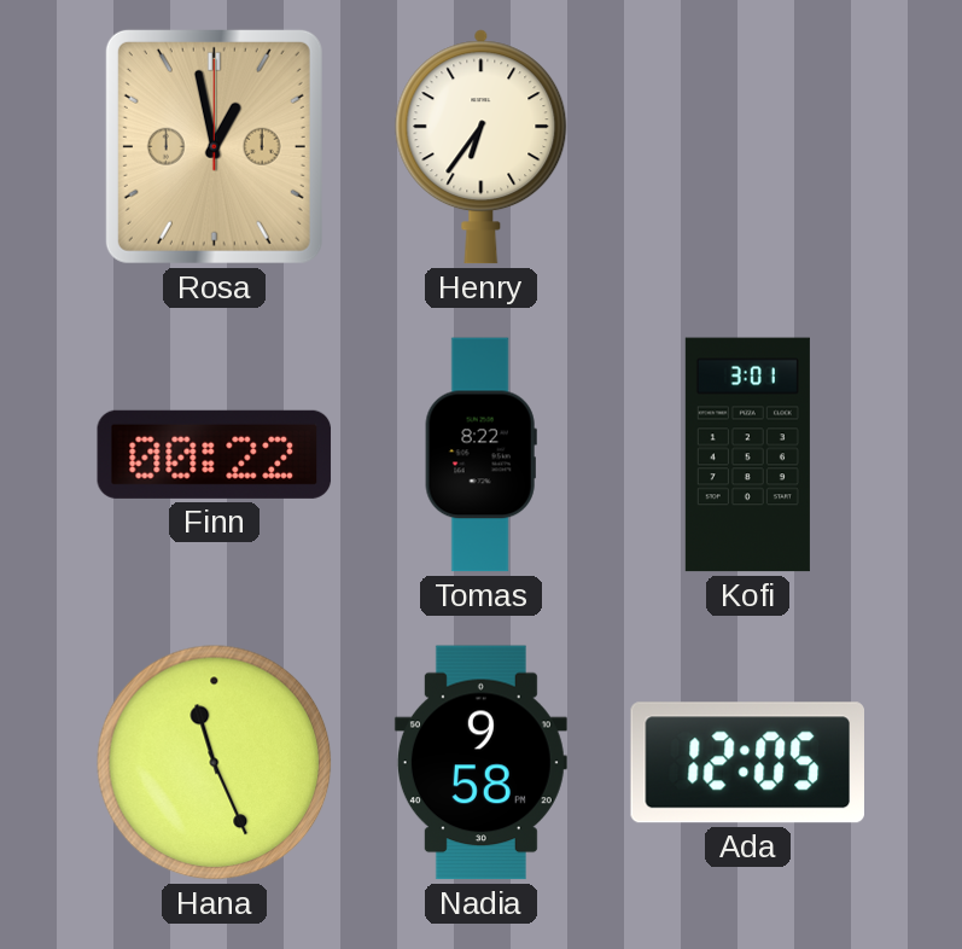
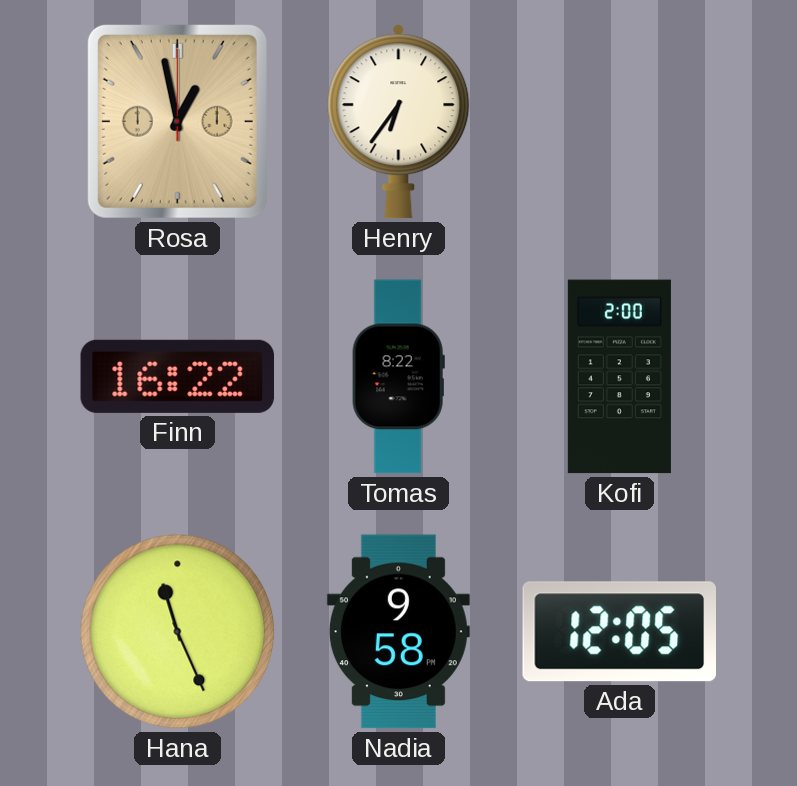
Finn: 00:22 -> 16:22 (178, 376)
Kofi: 3:01 -> 2:00 (619, 377)
